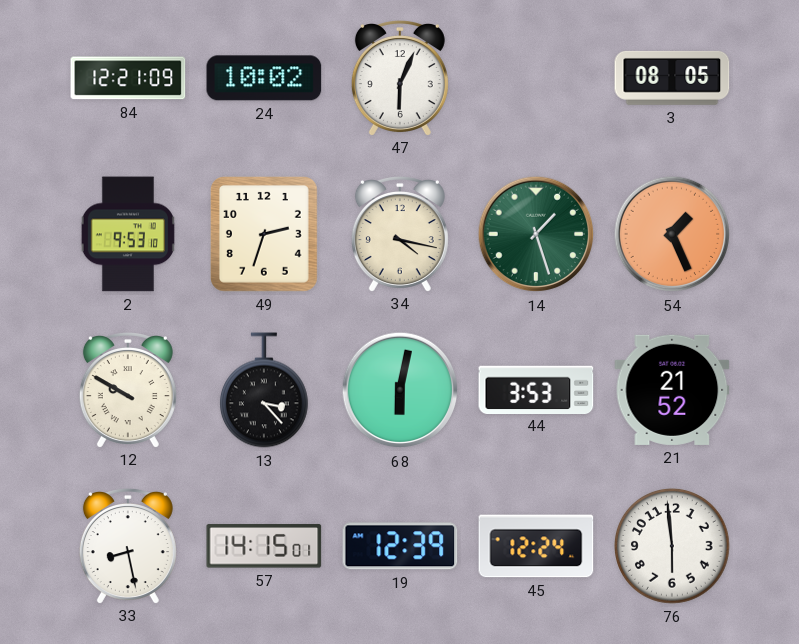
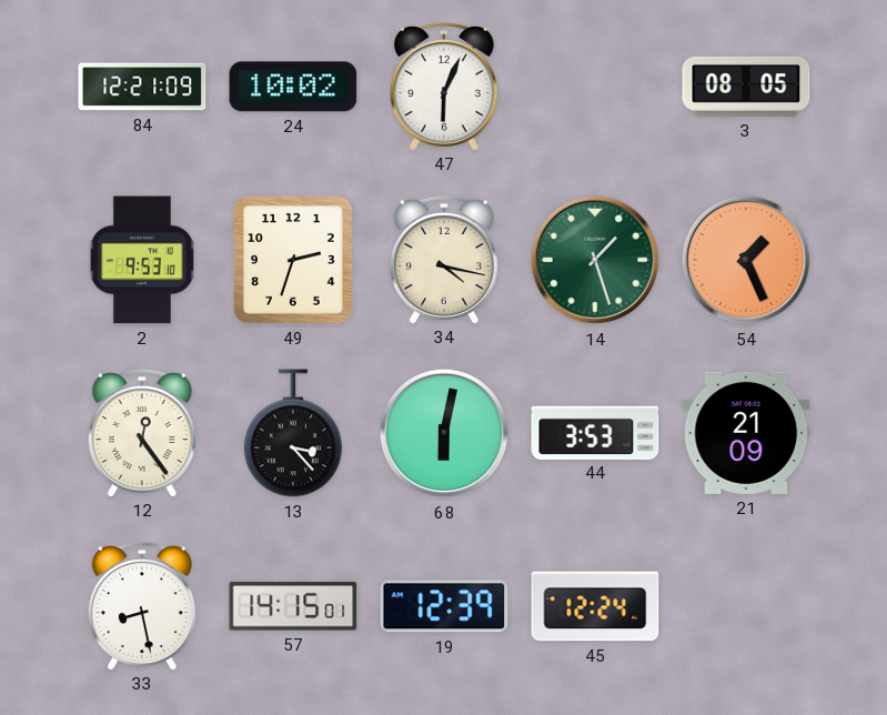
12: 9:50 -> 12:24 (142, 433)
21: 21:52 -> 21:09 (746, 433)
76: 5:59 -> none (673, 547)
